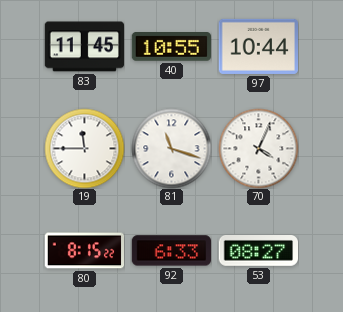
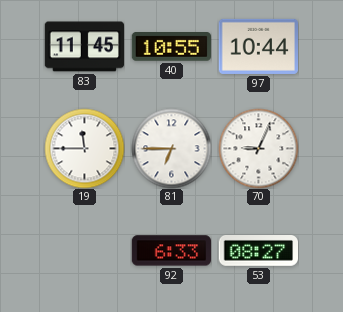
81: 11:18 -> 6:45 (171, 148)
70: 4:04 -> 9:04 (258, 148)
80: 8:15 -> none (84, 251)
